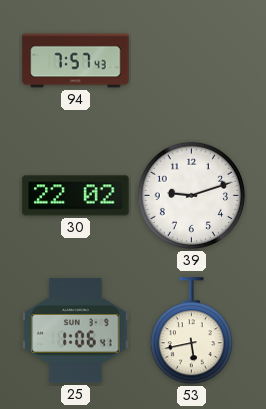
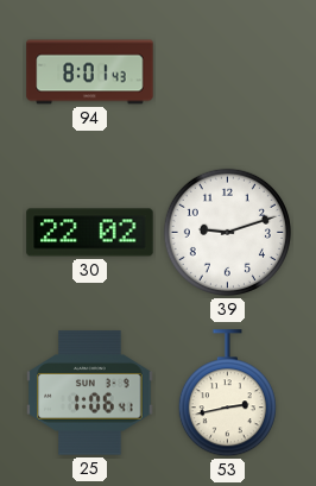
94: 7:57 -> 8:01 (90, 72)
53: 5:43 -> 2:43 (227, 393)
